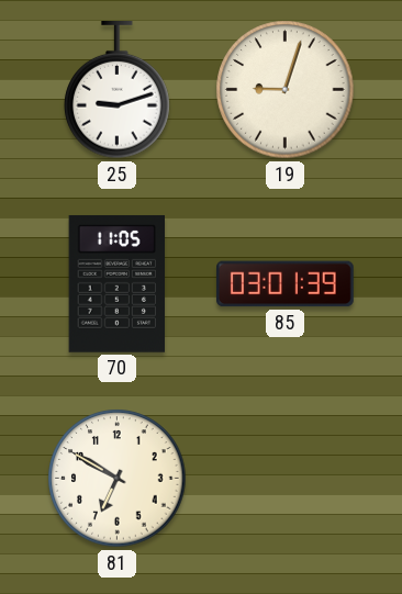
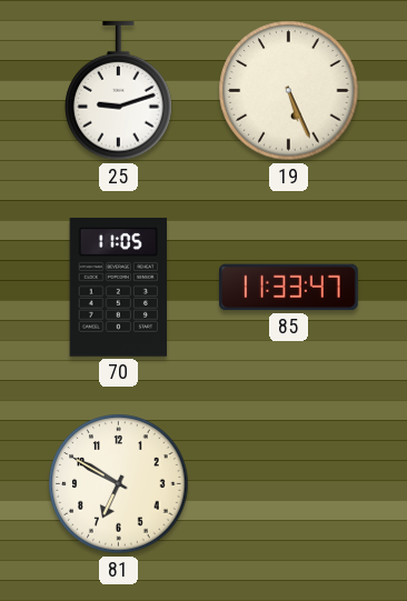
19: 9:03 -> 5:26 (289, 91)
85: 03:01 -> 11:33 (289, 288)
